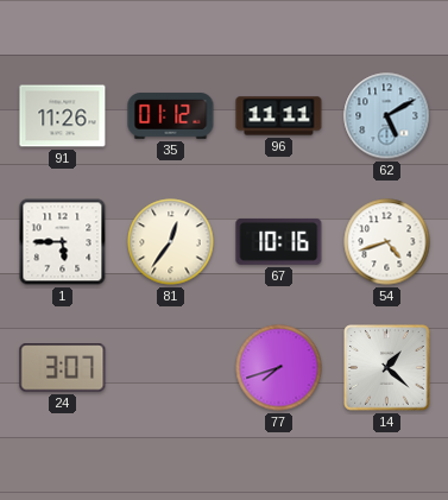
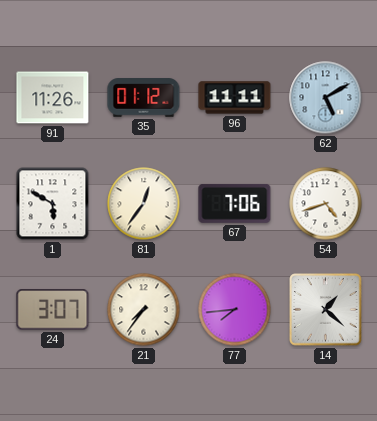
1: 5:45 -> 5:50 (53, 204)
67: 10:16 -> 7:06 (235, 203)
21: none -> 7:36 (144, 310)
77: 7:42 -> 7:44 (235, 310)
